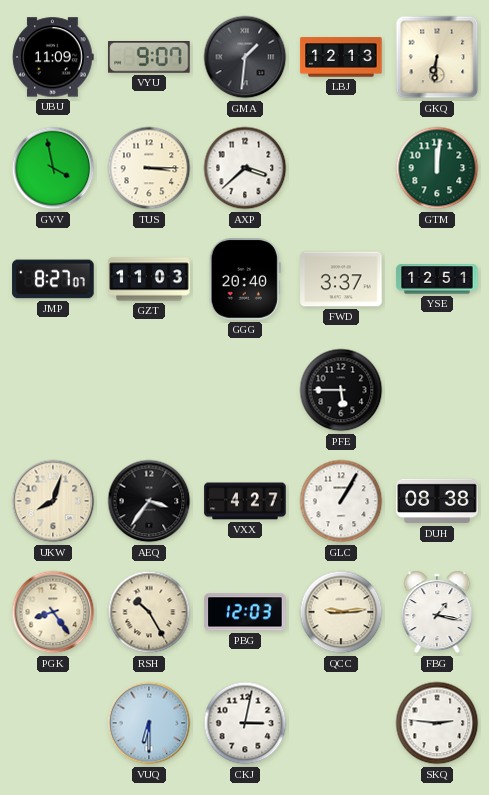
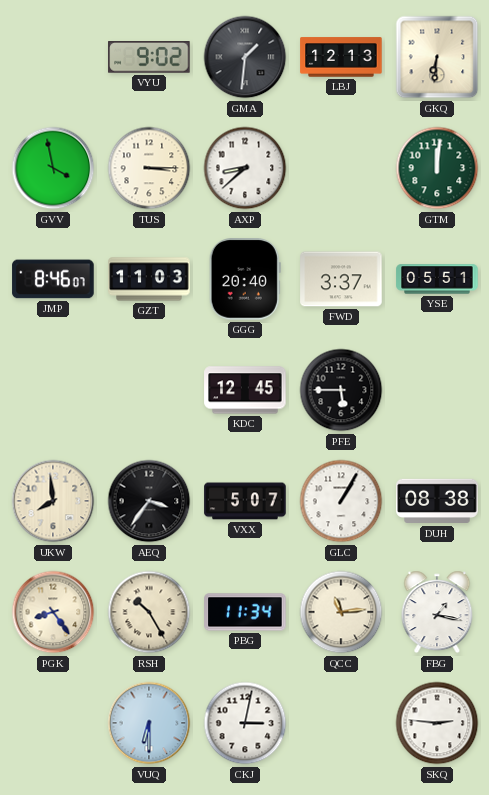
UBU: 11:09 -> none (53, 57)
VYU: 9:07 -> 9:02 (149, 58)
AXP: 3:38 -> 8:38 (245, 168)
JMP: 8:27 -> 8:46 (53, 279)
YSE: 12:51 -> 05:51 (437, 279)
KDC: none -> 12:45 (245, 390)
UKW: 8:03 -> 7:59 (53, 501)
VXX: 4:27 -> 5:07 (245, 501)
PBG: 12:03 -> 11:34 (245, 612)
QCC: 9:14 -> 11:14 (341, 612)
